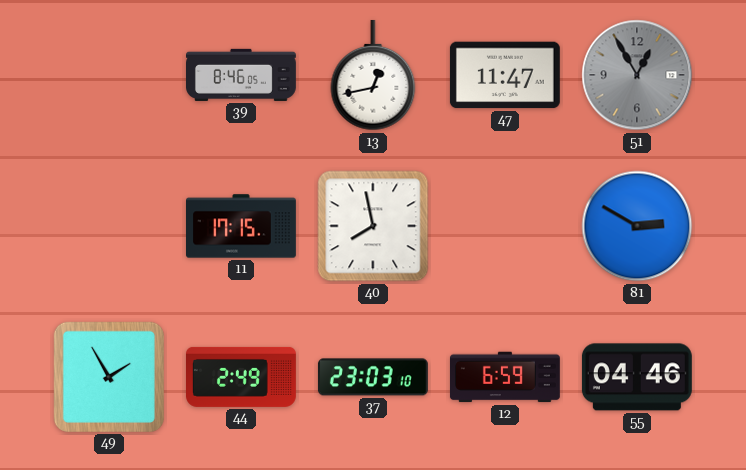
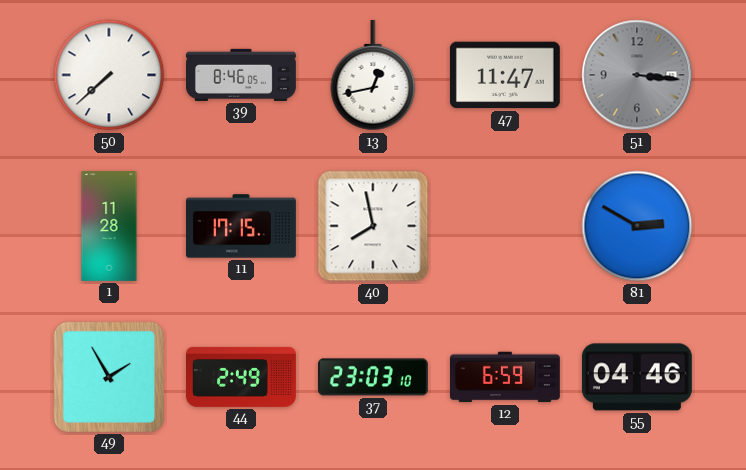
50: none -> 7:38 (109, 75)
51: 12:55 -> 3:16 (637, 75)
1: none -> 11:28 (109, 227)
